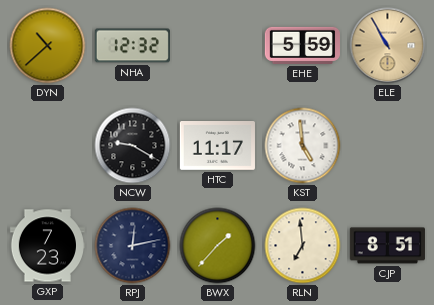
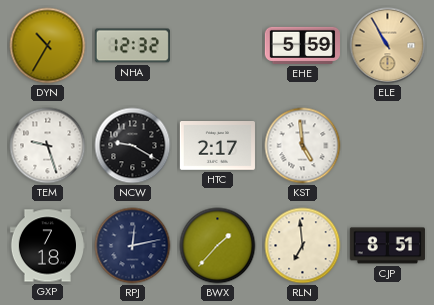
DYN: 10:38 -> 10:35 (48, 46)
TEM: none -> 9:27 (48, 146)
HTC: 11:17 -> 2:17 (217, 146)
GXP: 7:23 -> 7:18 (47, 246)
